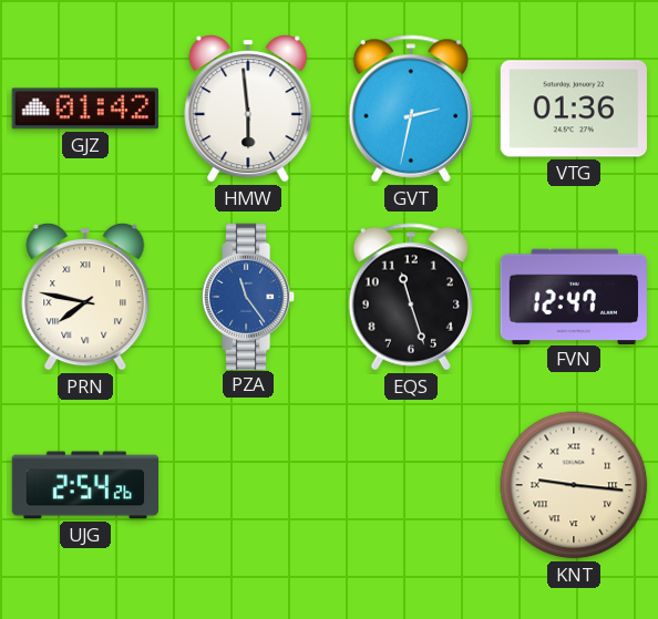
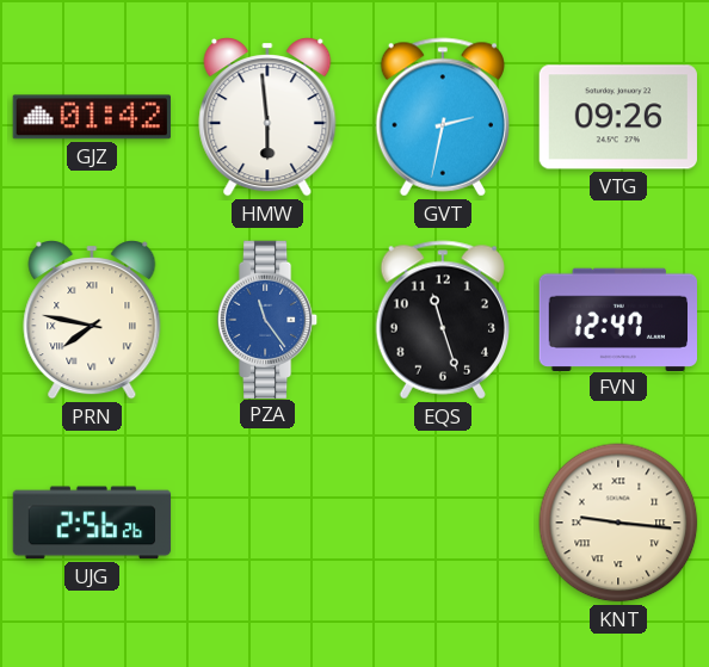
VTG: 01:36 -> 09:26 (618, 117)
UJG: 2:54 -> 2:56 (92, 523)
